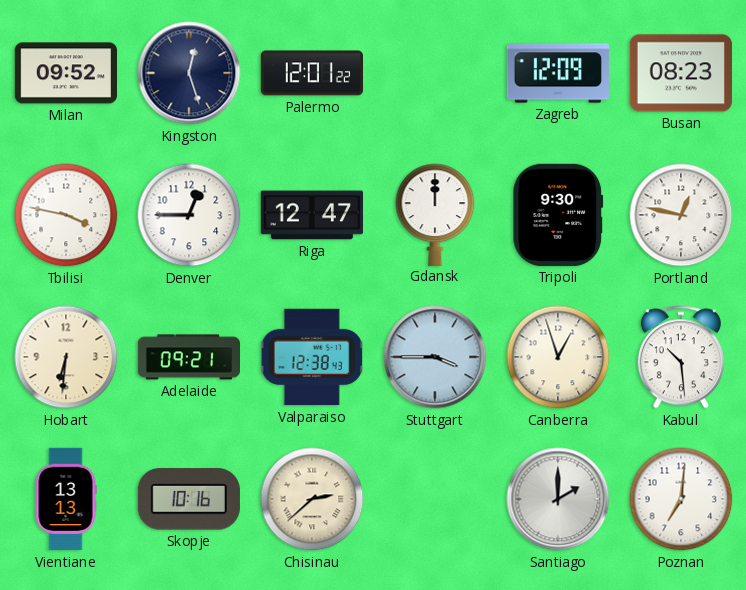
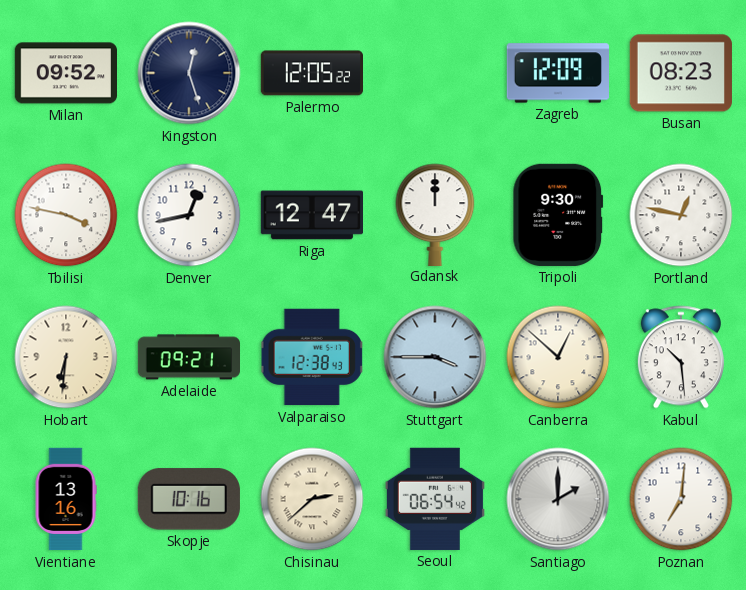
Palermo: 12:01 -> 12:05 (311, 73)
Denver: 12:45 -> 12:43 (189, 215)
Canberra: 12:57 -> 12:52 (558, 357)
Vientiane: 13:13 -> 13:16 (66, 499)
Seoul: none -> 06:54 (435, 499)
